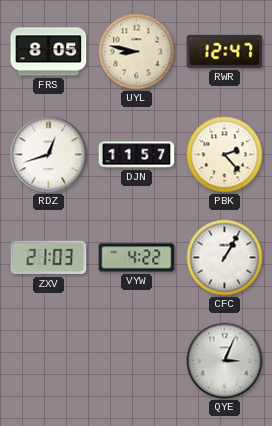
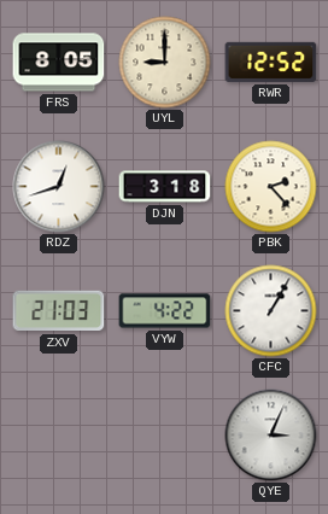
UYL: 8:47 -> 9:00 (165, 63)
RWR: 12:47 -> 12:52 (271, 62)
DJN: 11:57 -> 3:18 (165, 187)
